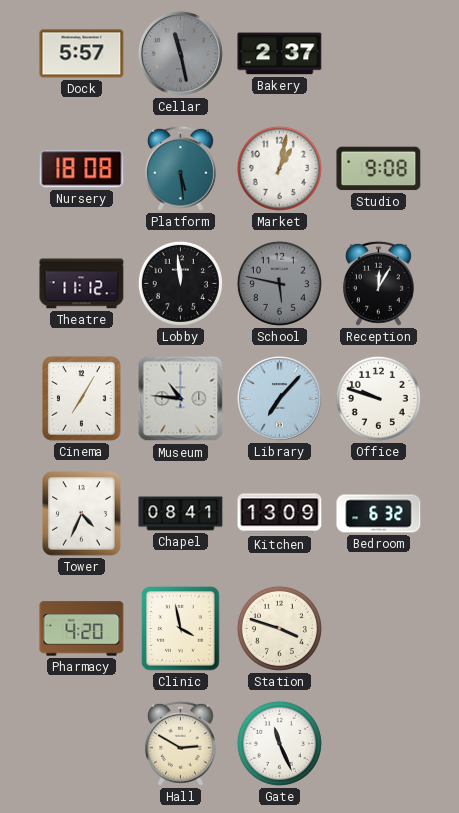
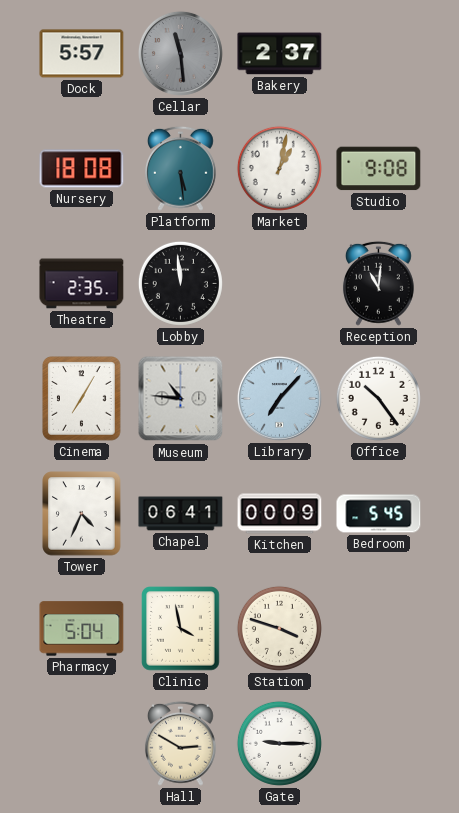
Cellar: 11:28 -> 11:29 (180, 53)
Theatre: 11:12 -> 2:35 (82, 284)
School: 5:47 -> none (279, 283)
Reception: 12:05 -> 11:01 (378, 283)
Office: 9:48 -> 10:24 (378, 398)
Chapel: 08:41 -> 06:41 (181, 514)
Kitchen: 13:09 -> 00:09 (280, 514)
Bedroom: 6:32 -> 5:45 (379, 514)
Pharmacy: 4:20 -> 5:04 (82, 629)
Gate: 11:26 -> 9:15 (279, 743)
